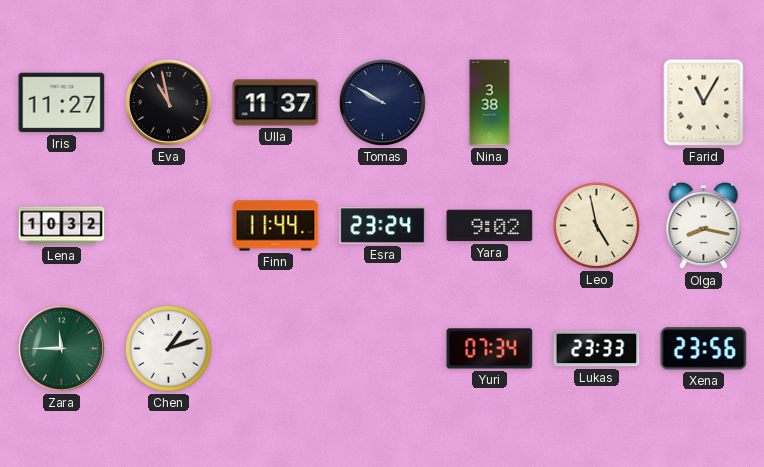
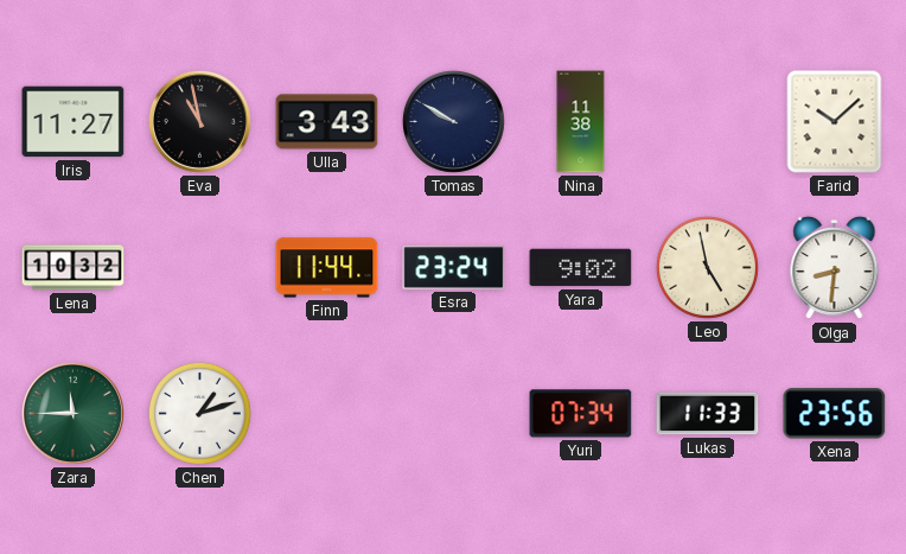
Ulla: 11:37 -> 3:43 (327, 122)
Nina: 3:38 -> 11:38 (581, 122)
Farid: 11:05 -> 10:08 (835, 122)
Olga: 8:17 -> 8:31 (835, 268)
Lukas: 23:33 -> 11:33 (708, 414)
